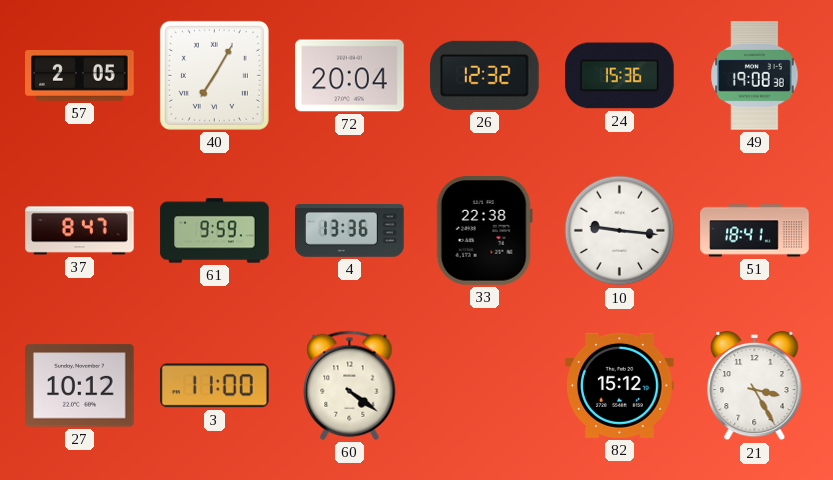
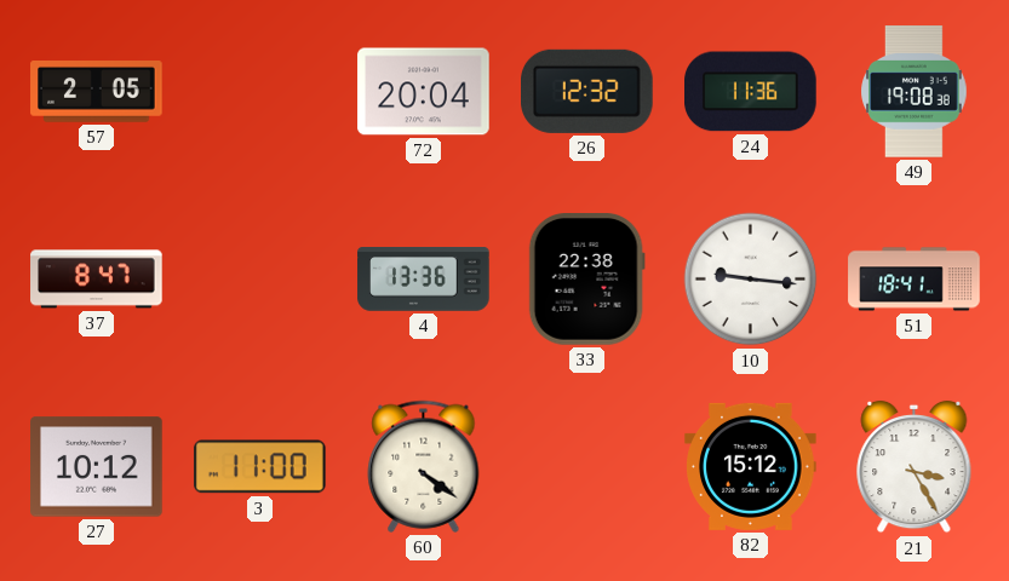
40: 7:05 -> none (214, 75)
24: 15:36 -> 11:36 (751, 92)
61: 9:59 -> none (215, 231)
